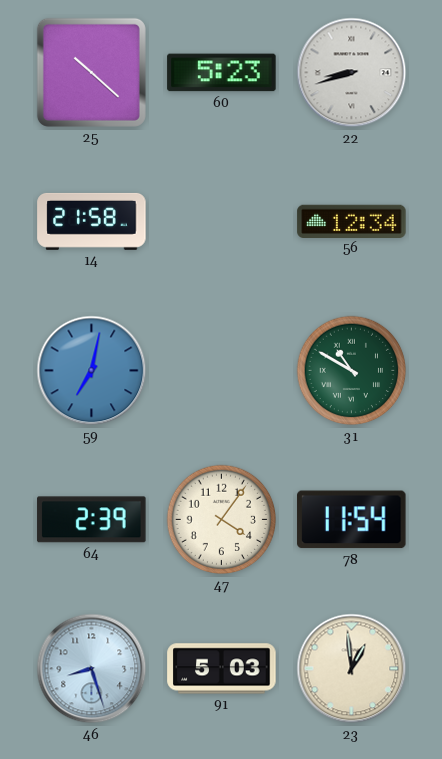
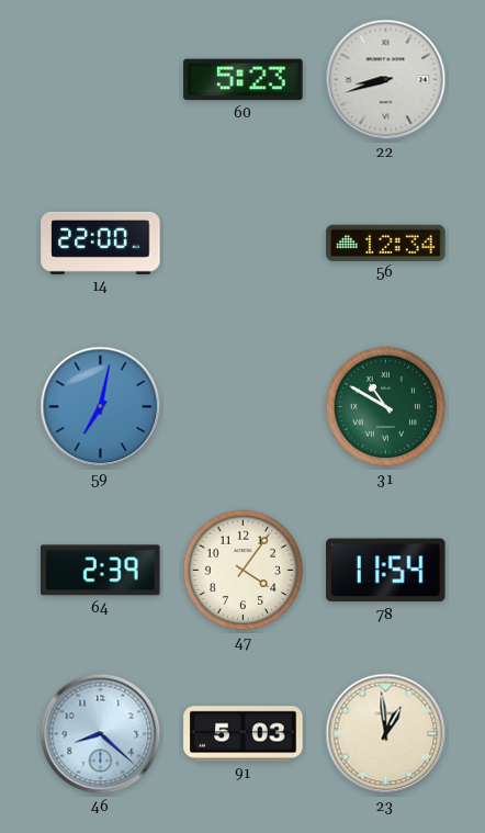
25: 10:22 -> none (91, 72)
14: 21:58 -> 22:00 (101, 243)
46: 8:27 -> 8:22 (101, 734)
